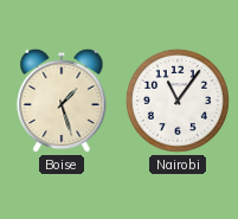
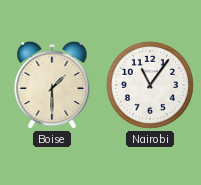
Boise: 1:27 -> 1:30 (52, 85)
